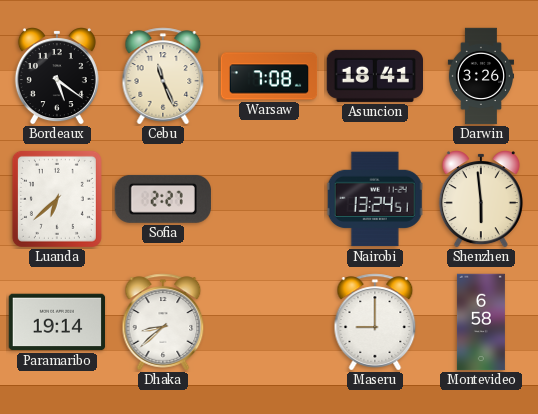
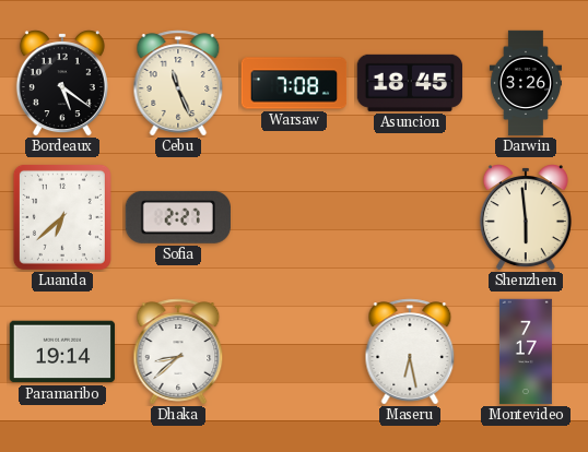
Asuncion: 18:41 -> 18:45 (410, 83)
Nairobi: 13:24 -> none (375, 199)
Maseru: 9:00 -> 6:28 (410, 352)
Montevideo: 6:58 -> 7:17 (526, 352)
